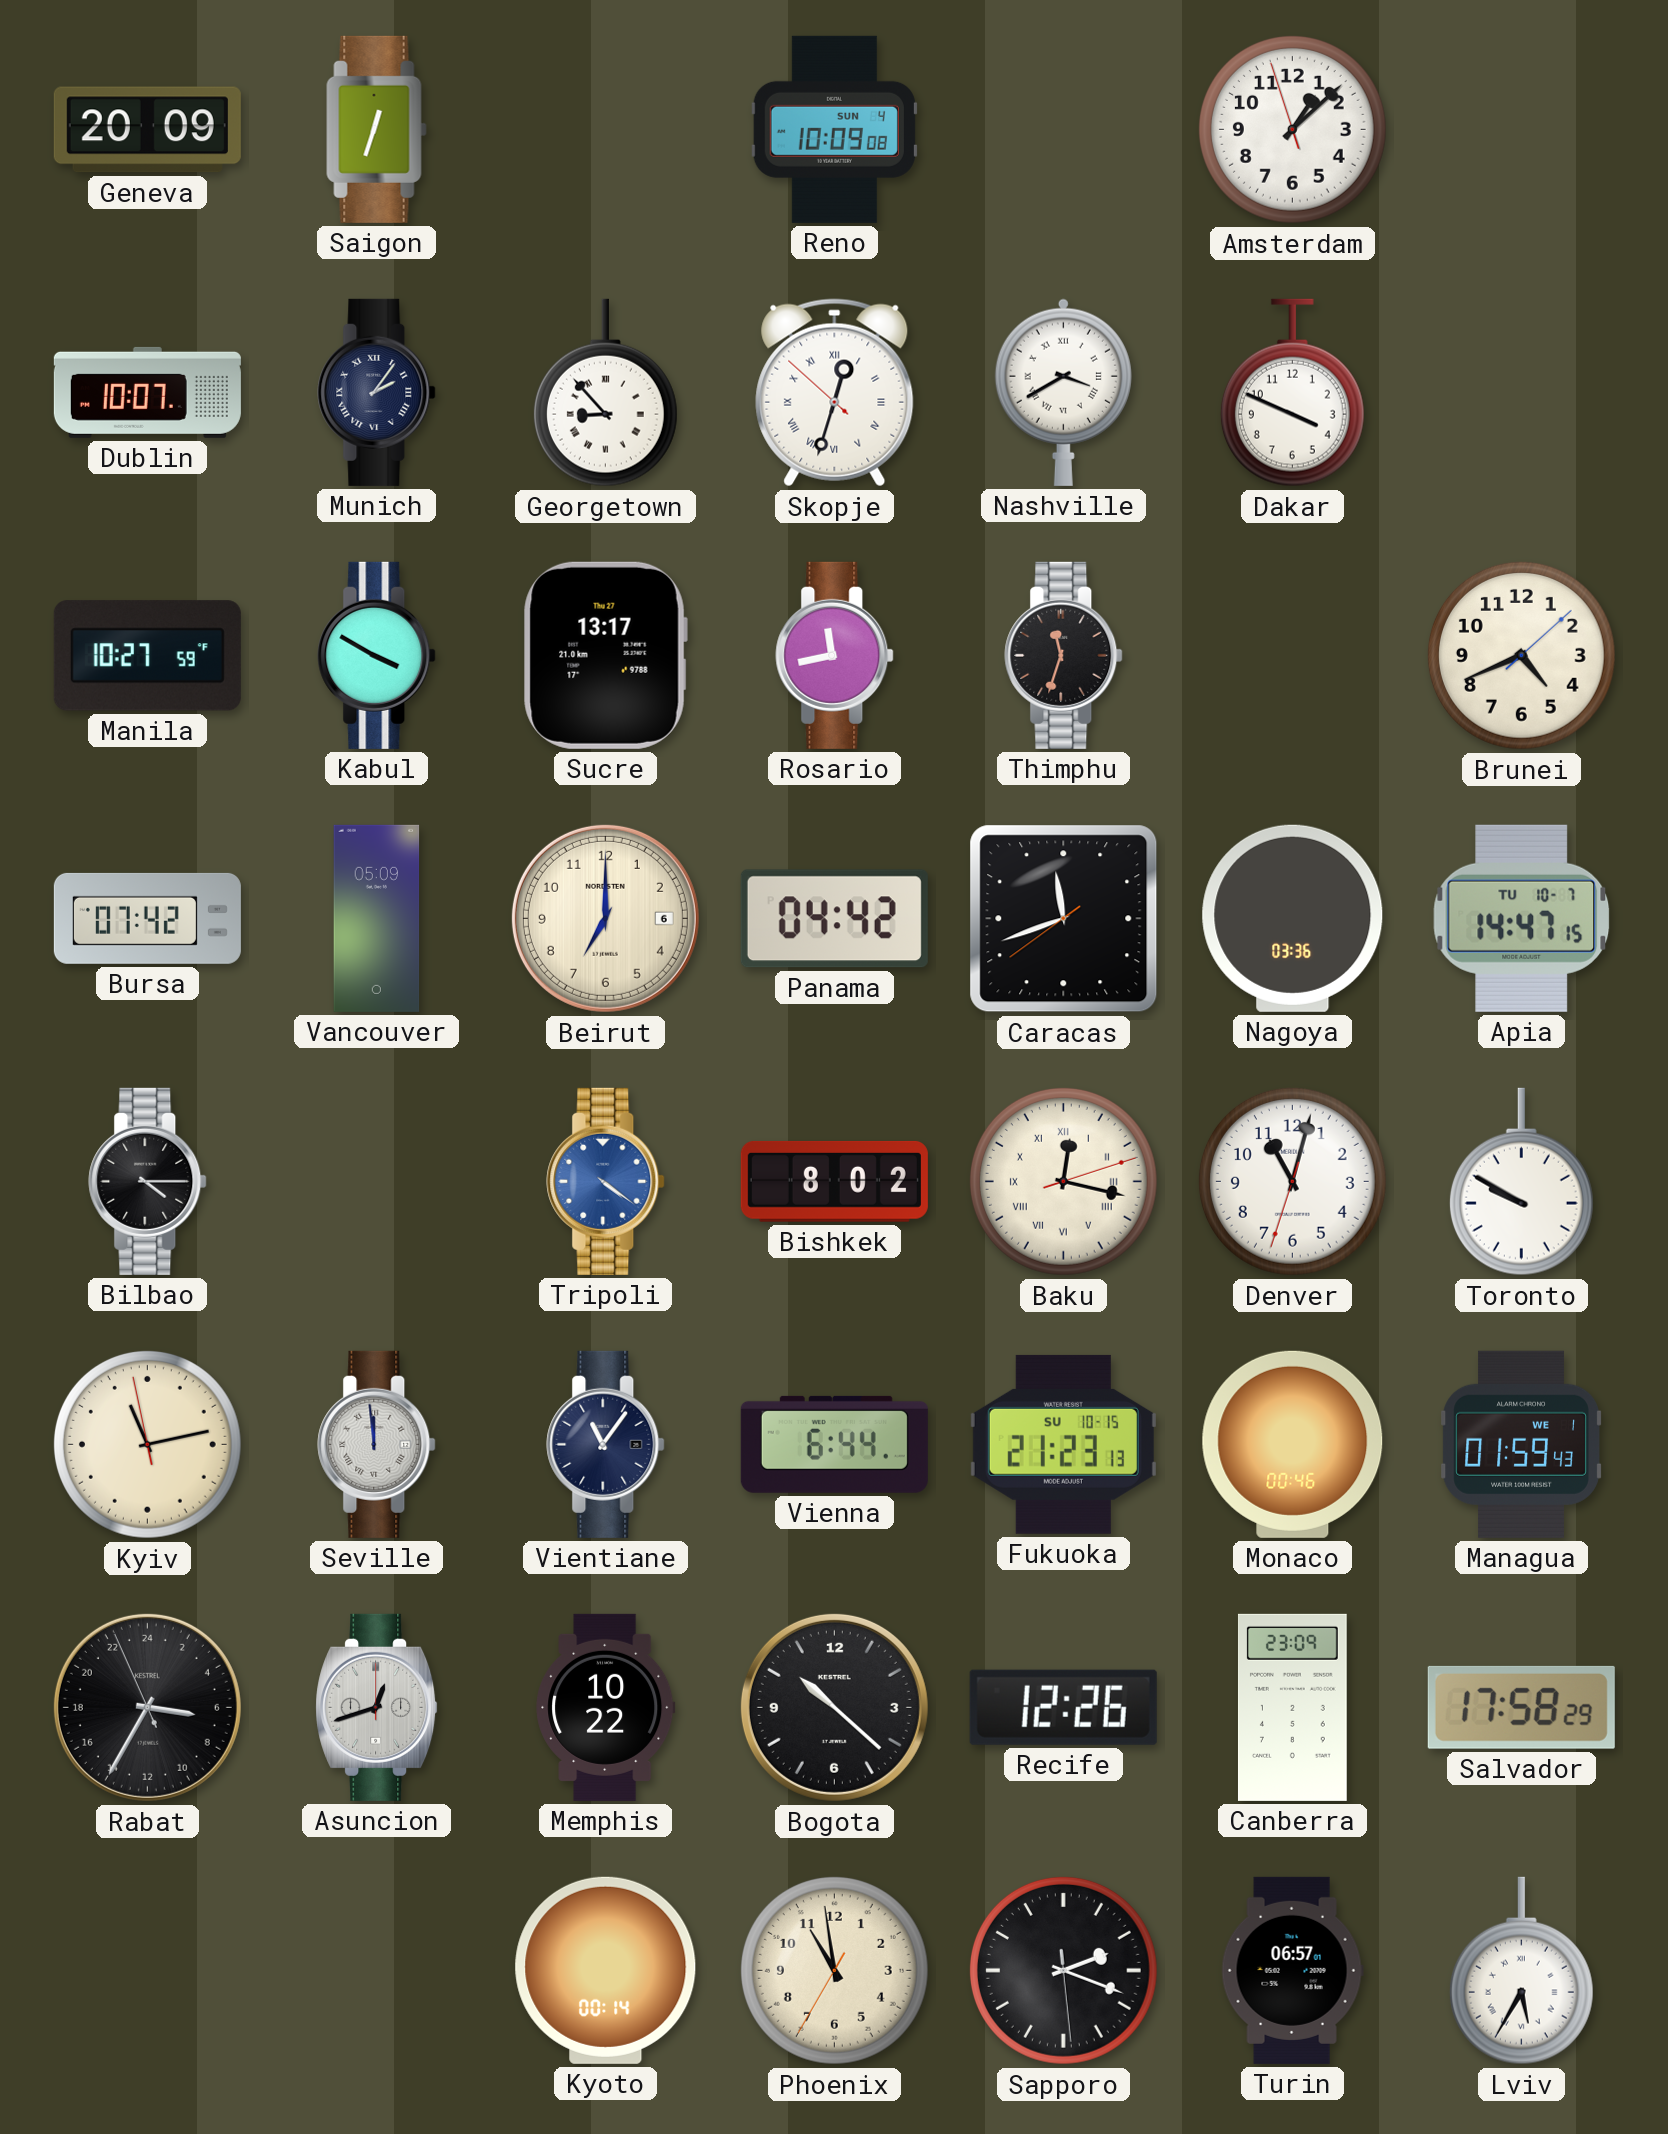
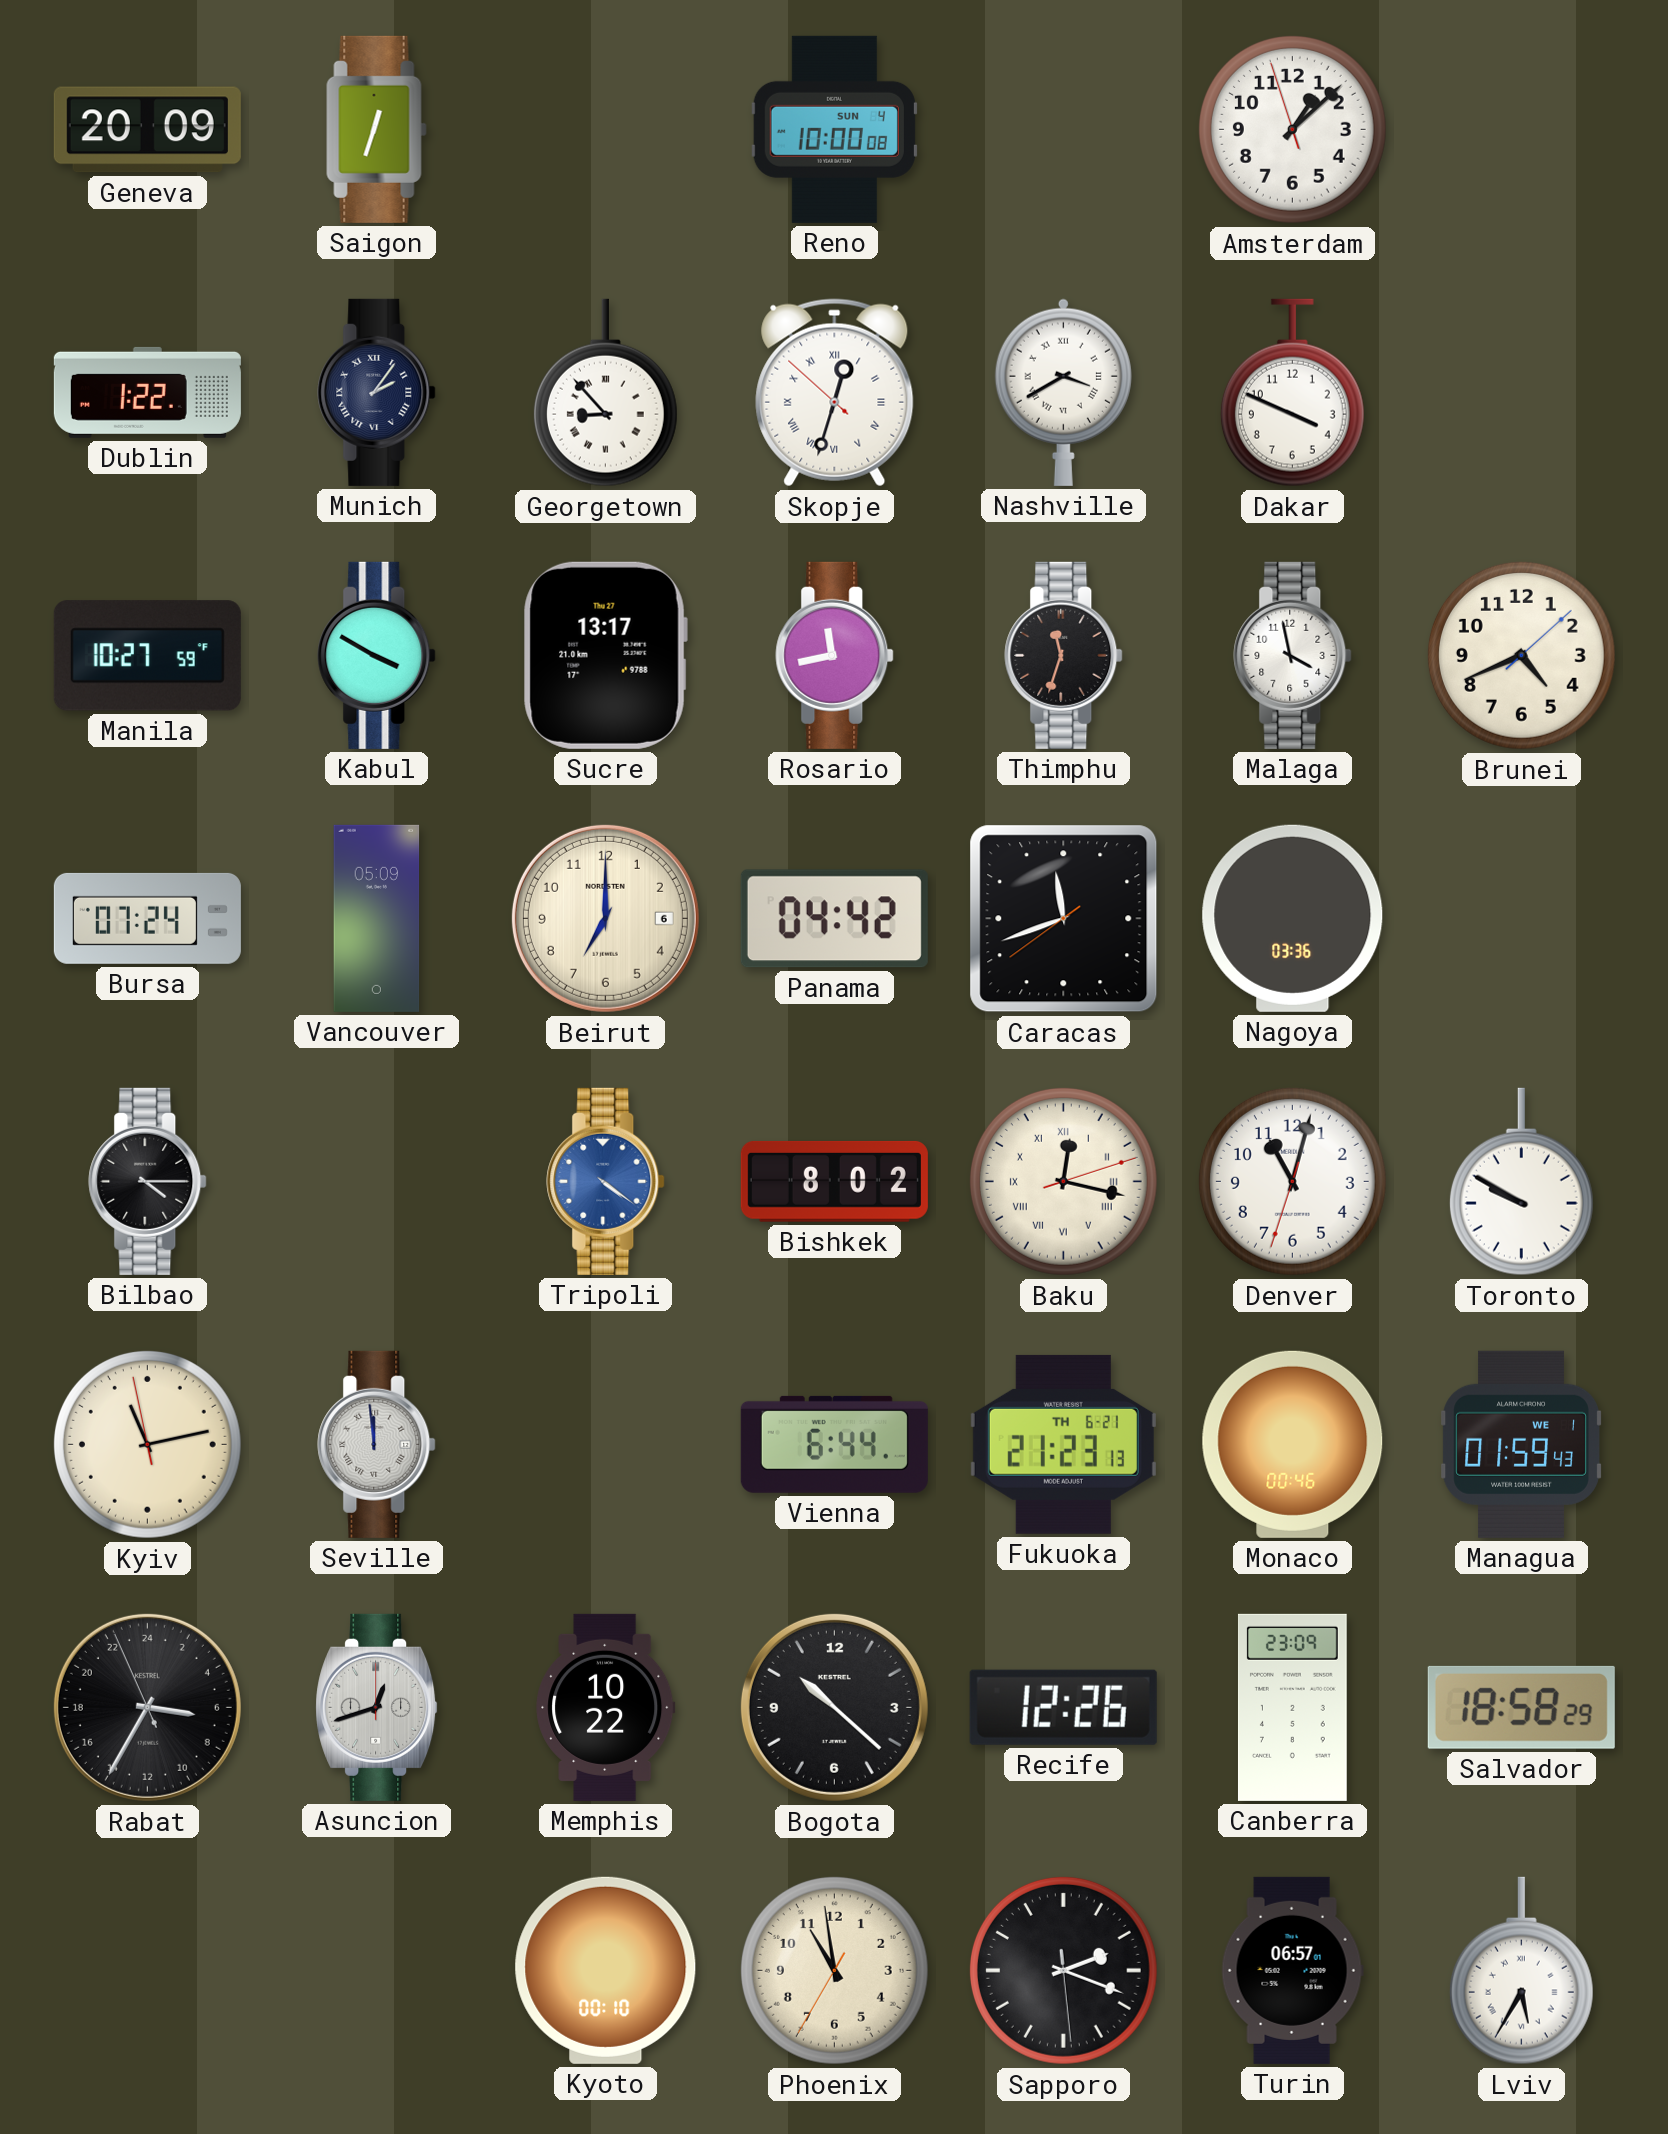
Reno: 10:09 -> 10:00 (834, 129)
Dublin: 10:07 -> 1:22 (147, 392)
Malaga: none -> 3:58 (1293, 655)
Bursa: 07:42 -> 07:24 (147, 918)
Apia: 14:47 -> none (1522, 918)
Vientiane: 11:06 -> none (606, 1444)
Fukuoka date: SU 10-15 -> TH 6-21 (1063, 1444)
Salvador: 17:58 -> 18:58 (1521, 1707)
Kyoto: 00:14 -> 00:10 (606, 1970)
